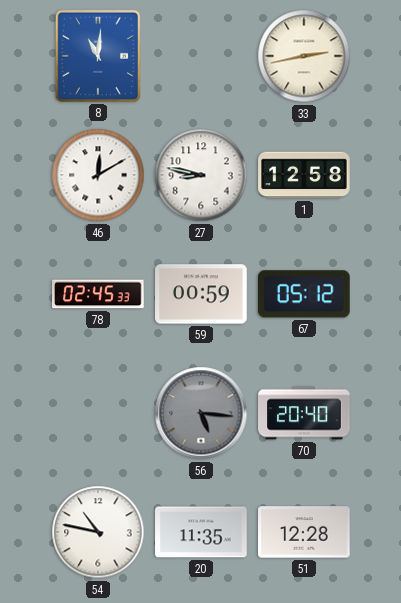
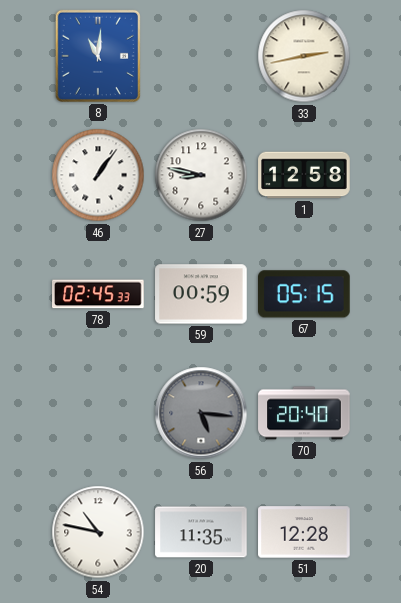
46: 12:10 -> 1:06 (98, 175)
67: 05:12 -> 05:15 (305, 294)
